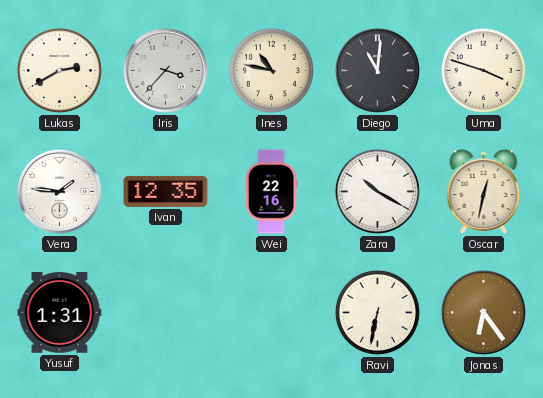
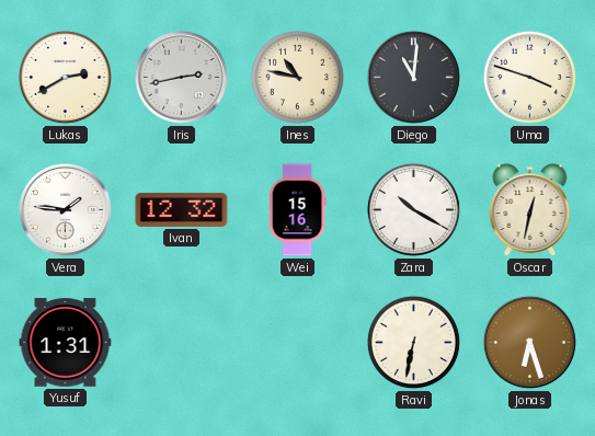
Iris: 3:37 -> 2:43 (181, 77)
Ivan: 12:35 -> 12:32 (182, 209)
Wei: 22:16 -> 15:16 (297, 210)
Jonas: 6:24 -> 6:27 (529, 342)
